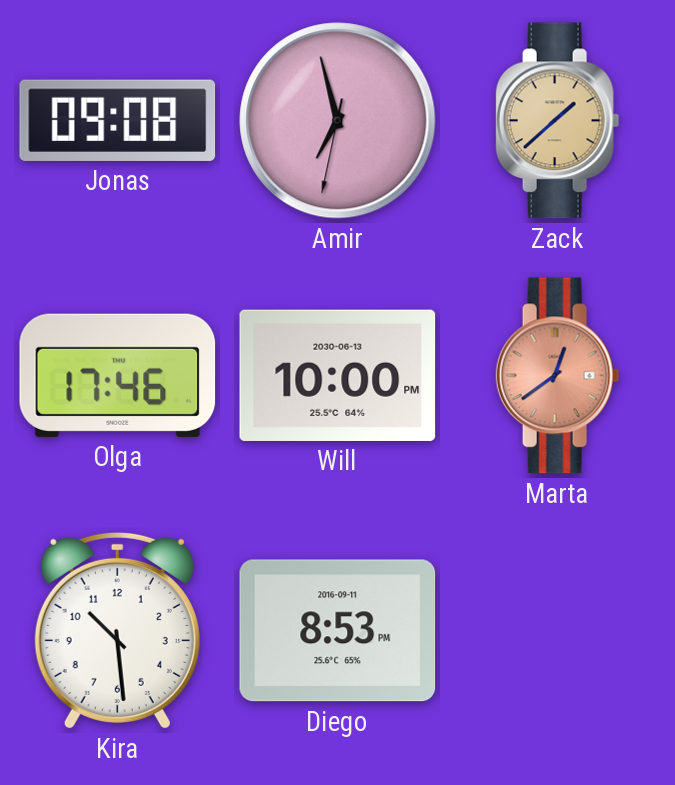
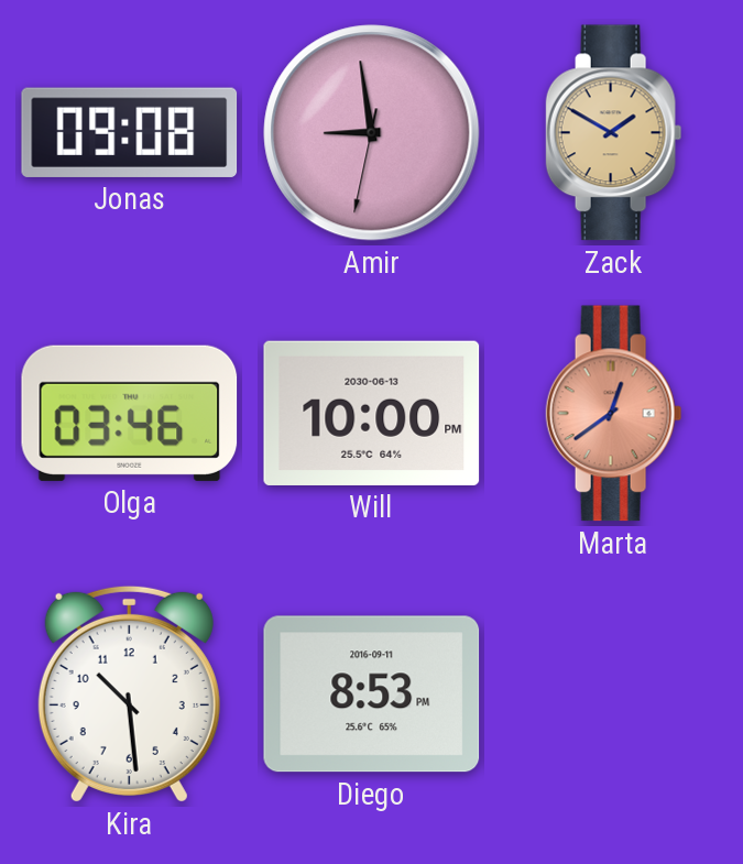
Amir: 6:57 -> 8:58 (372, 133)
Zack: 1:38 -> 1:50 (614, 133)
Olga: 17:46 -> 03:46 (130, 413)
